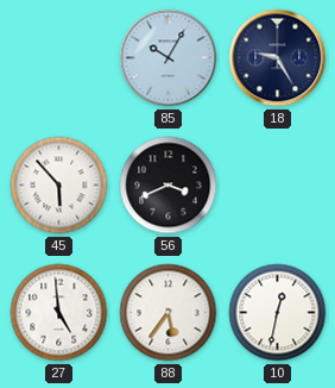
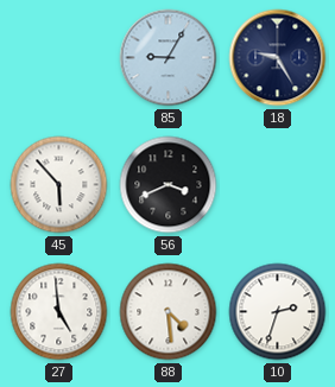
85: 10:05 -> 9:05 (169, 58)
88: 5:36 -> 4:29 (169, 312)
10: 12:32 -> 2:33 (278, 312)
